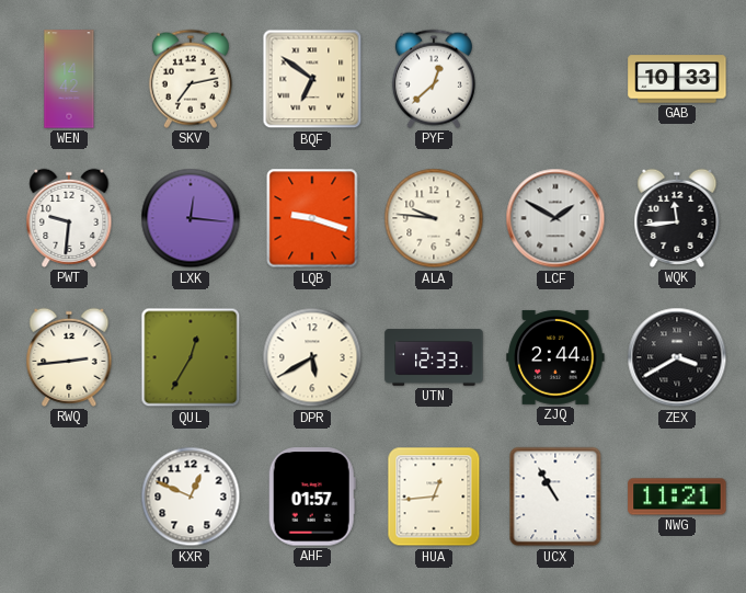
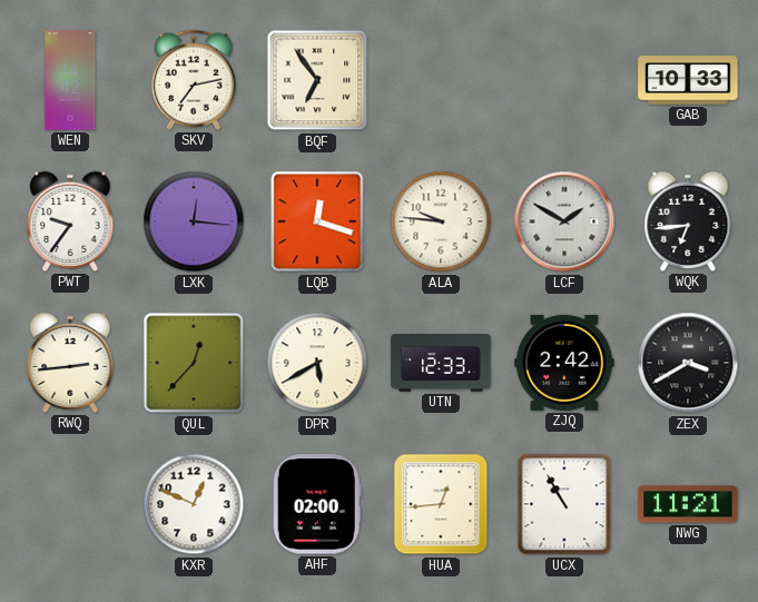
BQF: 6:51 -> 6:54 (317, 80)
PYF: 12:38 -> none (434, 79)
PWT: 9:31 -> 9:36 (70, 221)
LQB: 9:18 -> 12:18 (317, 221)
WQK: 11:44 -> 6:44 (688, 221)
QUL: 12:35 -> 12:37 (194, 363)
ZJQ: 2:44 -> 2:42 (564, 363)
AHF: 01:57 -> 02:00 (317, 504)
